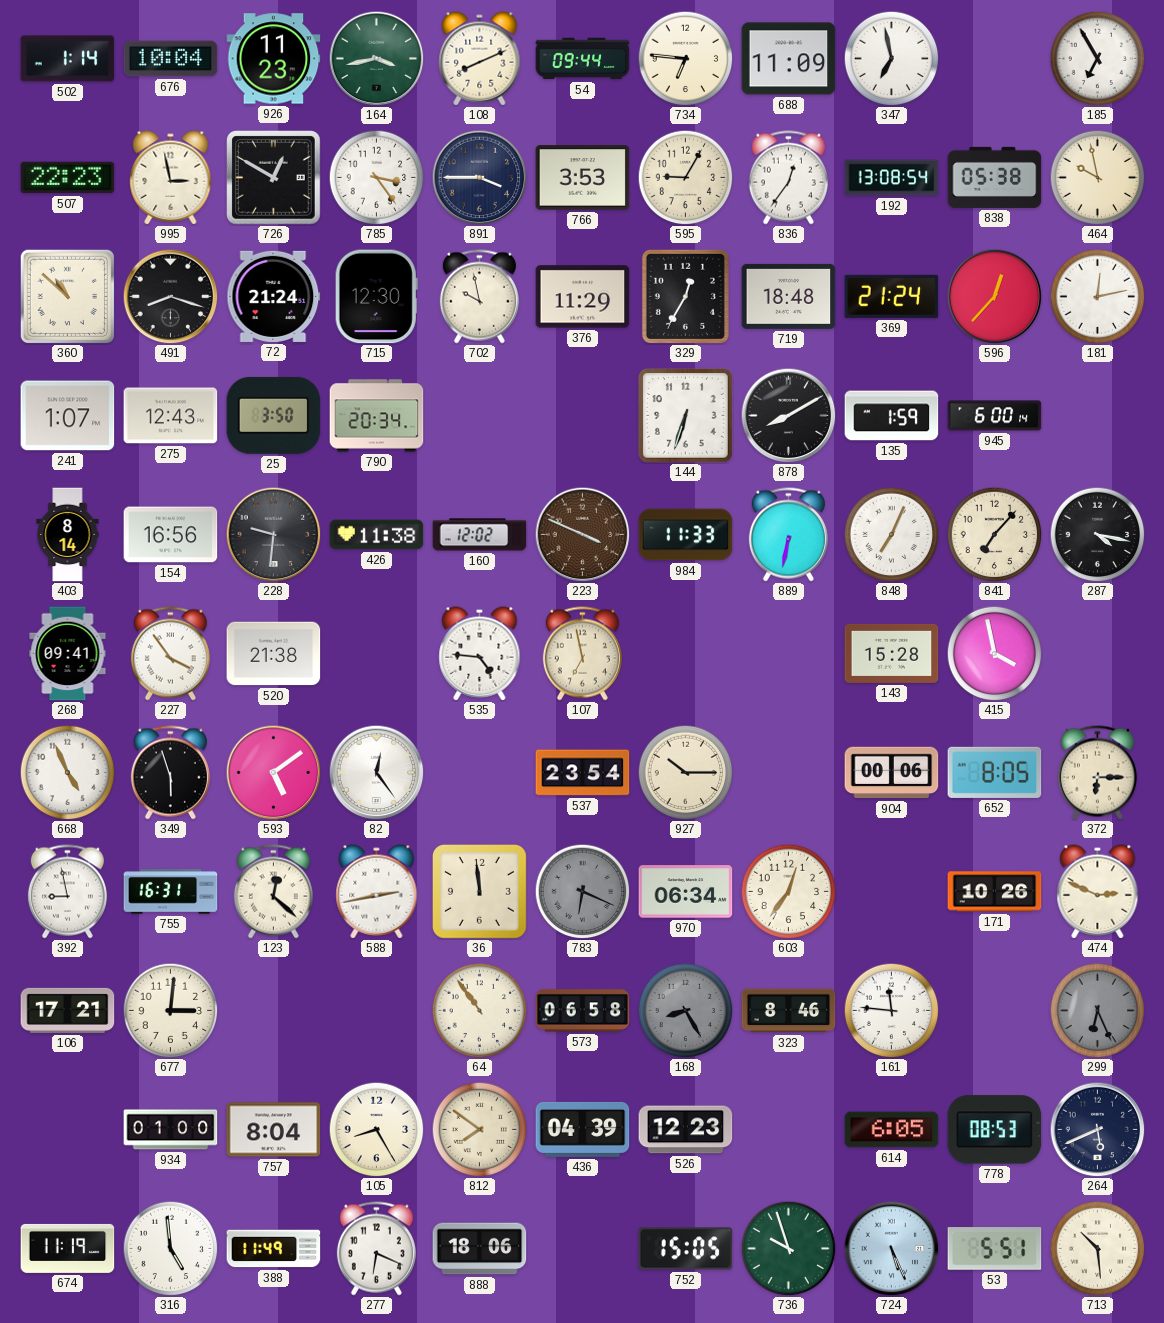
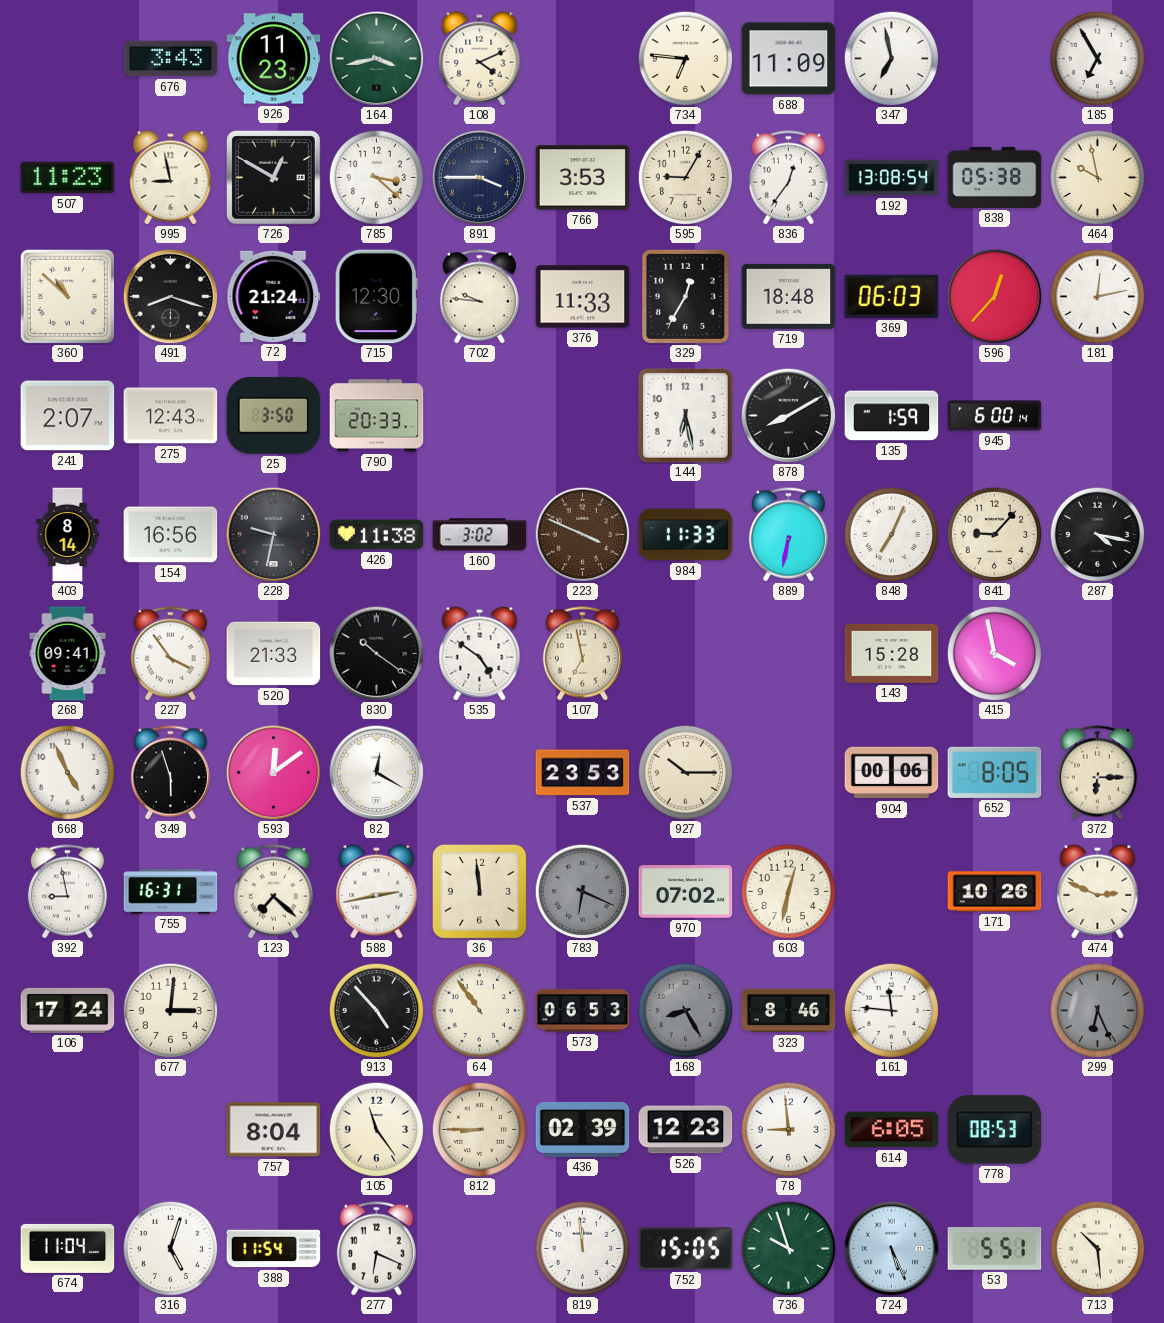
502: 1:14 -> none (68, 59)
676: 10:04 -> 3:43 (171, 59)
108: 8:11 -> 4:11 (480, 59)
54: 09:44 -> none (583, 59)
507: 22:23 -> 11:23 (68, 178)
995: 2:58 -> 8:58 (171, 178)
785: 3:24 -> 3:22 (376, 177)
702: 9:58 -> 9:46 (479, 297)
376: 11:29 -> 11:33 (583, 297)
369: 21:24 -> 06:03 (892, 296)
241: 1:07 -> 2:07 (68, 416)
790: 20:34 -> 20:33 (377, 416)
144: 6:33 -> 6:28 (686, 416)
228: 9:31 -> 9:32 (273, 534)
160: 12:02 -> 3:02 (480, 535)
841: 7:07 -> 9:07 (994, 534)
520: 21:38 -> 21:33 (274, 654)
830: none -> 10:21 (376, 653)
535: 4:46 -> 4:51 (480, 654)
593: 5:09 -> 12:09 (273, 772)
82: 12:24 -> 12:20 (376, 772)
537: 23:54 -> 23:53 (583, 773)
123: 12:22 -> 7:22 (273, 892)
970: 06:34 -> 07:02 (686, 892)
603: 12:36 -> 12:32 (788, 891)
106: 17:21 -> 17:24 (68, 1010)
913: none -> 4:53 (376, 1010)
573: 06:58 -> 06:53 (583, 1011)
934: 01:00 -> none (171, 1130)
105: 8:25 -> 11:24 (376, 1129)
812: 7:51 -> 8:45 (479, 1129)
436: 04:39 -> 02:39 (583, 1129)
78: none -> 8:59 (788, 1129)
264: 5:41 -> none (1097, 1129)
674: 11:19 -> 11:04 (68, 1248)
316: 4:59 -> 5:03 (170, 1248)
388: 11:49 -> 11:54 (274, 1249)
888: 18:06 -> none (480, 1249)
819: none -> 11:59 (582, 1248)
